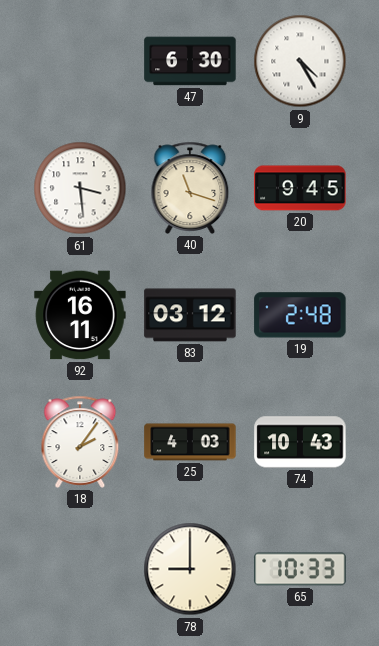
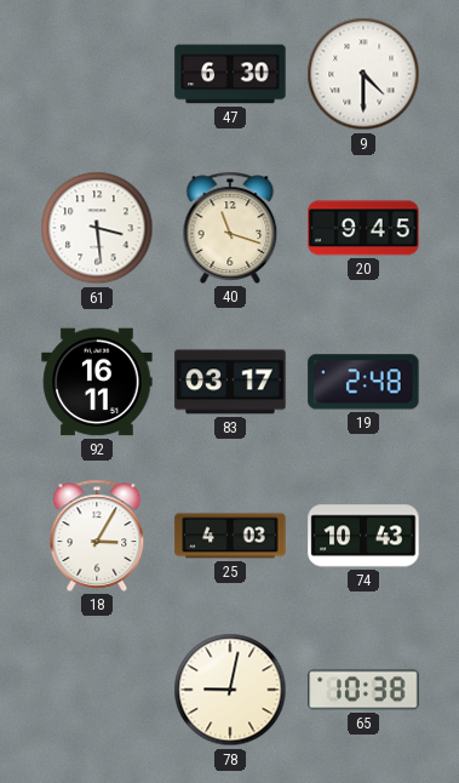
9: 4:25 -> 4:30 (363, 74)
83: 03:12 -> 03:17 (230, 382)
18: 2:06 -> 3:05 (97, 536)
78: 9:00 -> 9:02 (230, 690)
65: 10:33 -> 10:38 (363, 690)
